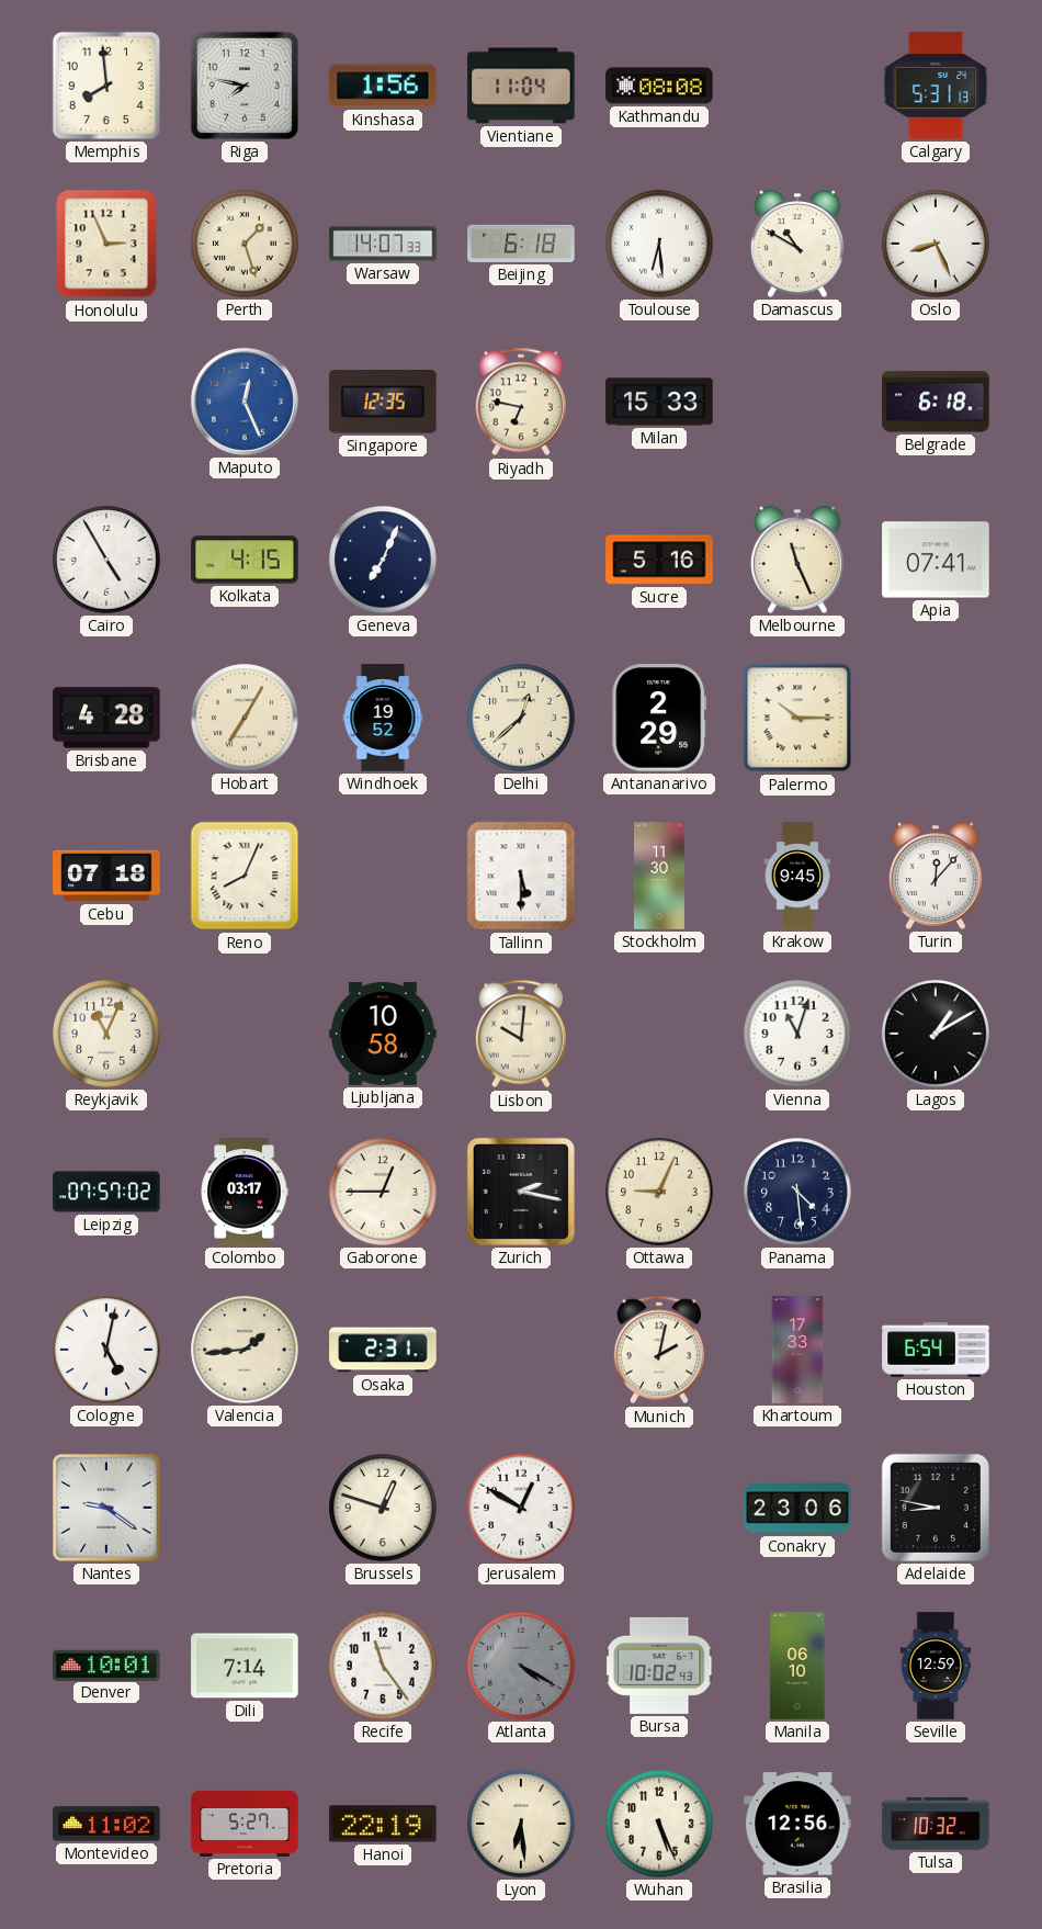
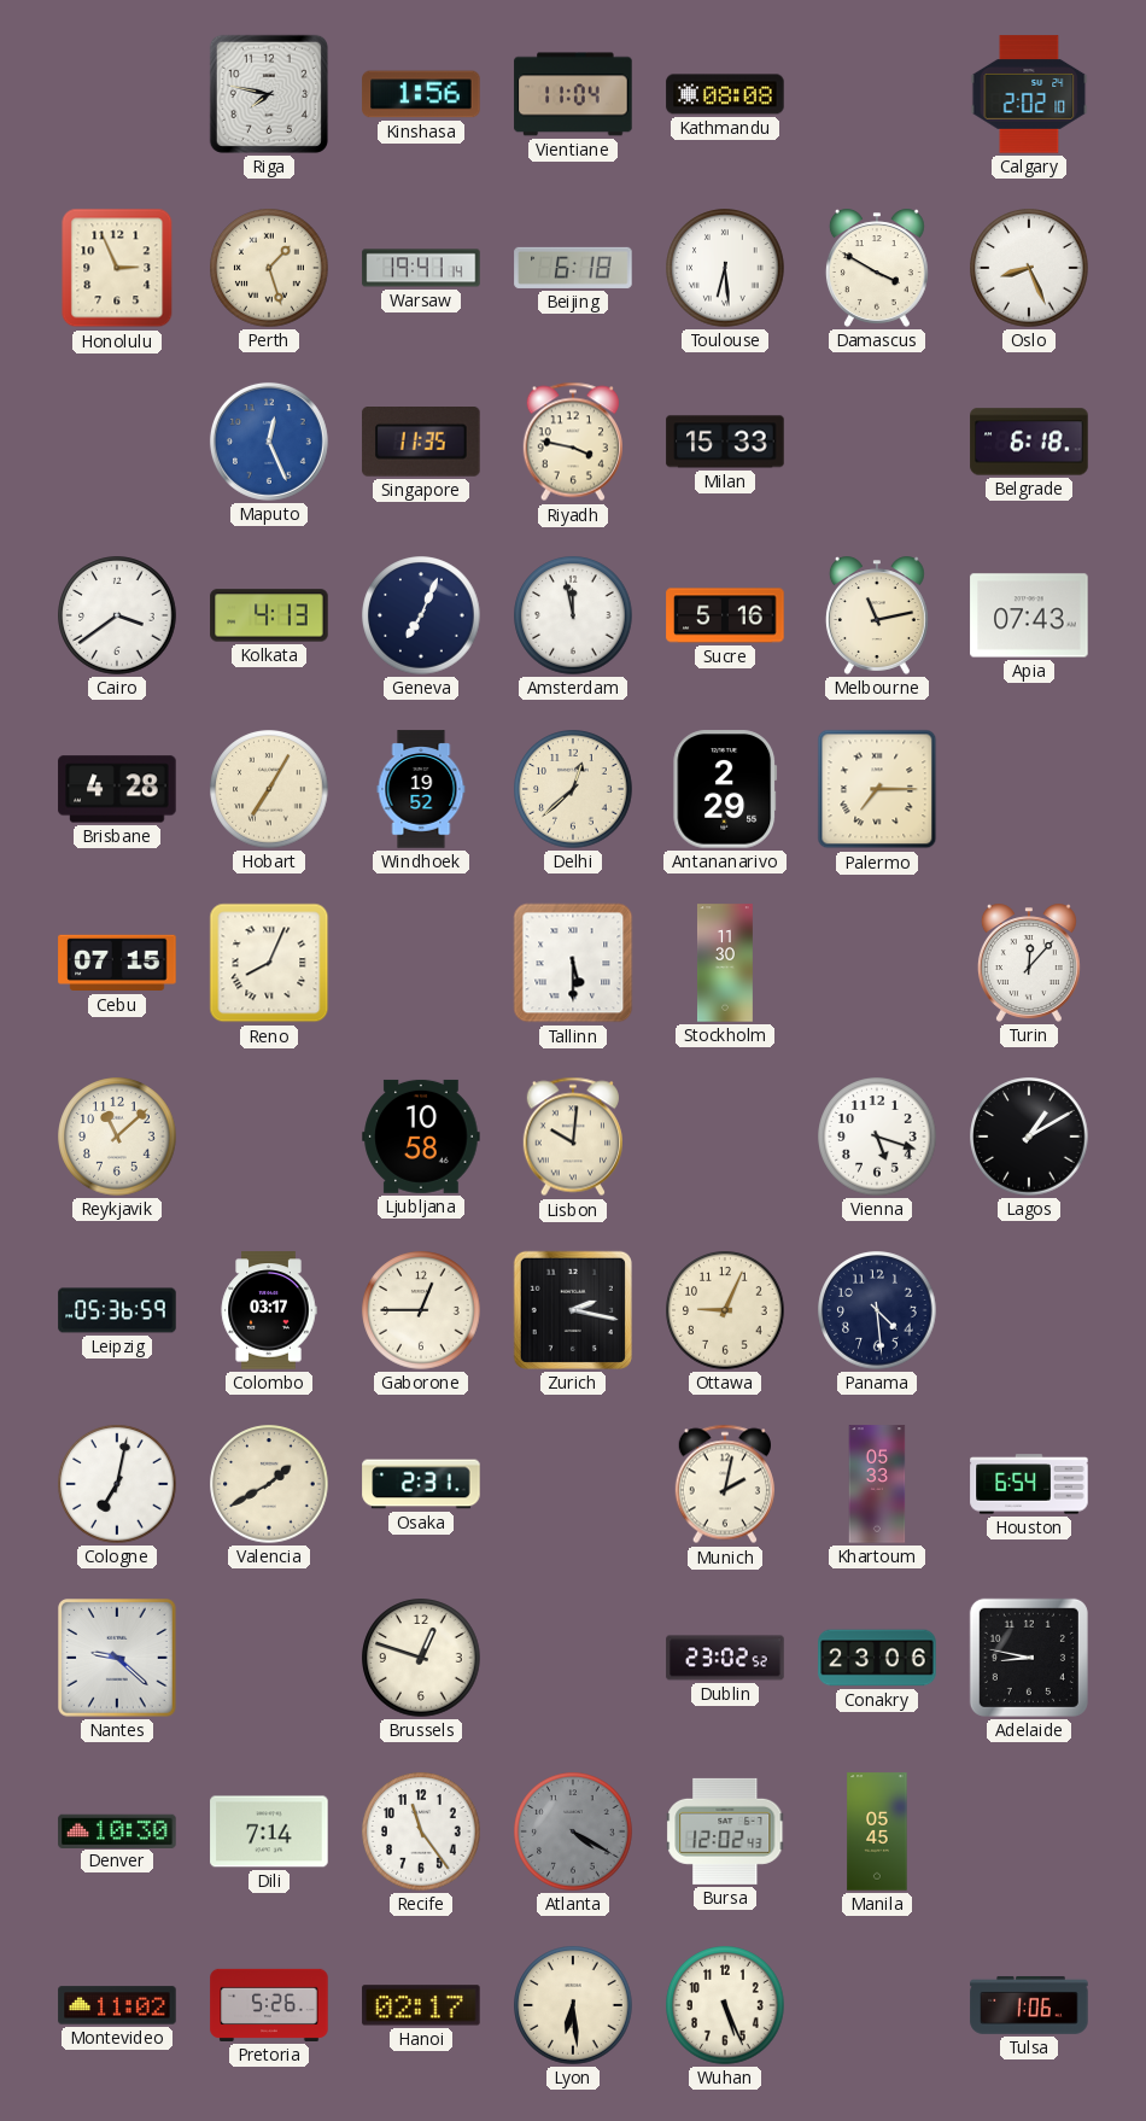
Memphis: 7:59 -> none (106, 86)
Calgary: 5:31 -> 2:02 (1029, 94)
Warsaw: 14:07 -> 19:41 (421, 268)
Damascus: 10:50 -> 3:50 (877, 268)
Singapore: 12:35 -> 11:35 (421, 443)
Riyadh: 6:47 -> 3:47 (572, 442)
Cairo: 4:55 -> 3:39 (117, 615)
Kolkata: 4:15 -> 4:13 (269, 615)
Amsterdam: none -> 11:58 (573, 615)
Melbourne: 11:26 -> 11:13 (877, 615)
Apia: 07:41 -> 07:43 (1029, 615)
Palermo: 10:15 -> 7:15 (877, 789)
Cebu: 07:18 -> 07:15 (117, 963)
Krakow: 9:45 -> none (797, 876)
Reykjavik: 11:04 -> 11:08 (117, 1137)
Vienna: 11:03 -> 5:18 (877, 1137)
Leipzig: 07:57 -> 05:36 (117, 1310)
Cologne: 5:02 -> 7:02 (117, 1484)
Valencia: 1:44 -> 1:40 (269, 1484)
Khartoum: 17:33 -> 05:33 (877, 1484)
Nantes: 9:21 -> 9:22 (118, 1659)
Jerusalem: 12:50 -> none (521, 1508)
Dublin: none -> 23:02 (725, 1658)
Denver: 10:01 -> 10:30 (117, 1830)
Bursa: 10:02 -> 12:02 (725, 1831)
Manila: 06:10 -> 05:45 (877, 1831)
Seville: 12:59 -> none (936, 1666)
Pretoria: 5:27 -> 5:26 (269, 2005)
Hanoi: 22:19 -> 02:17 (421, 2005)
Brasilia: 12:56 -> none (797, 1824)
Tulsa: 10:32 -> 1:06 (1029, 2005)
